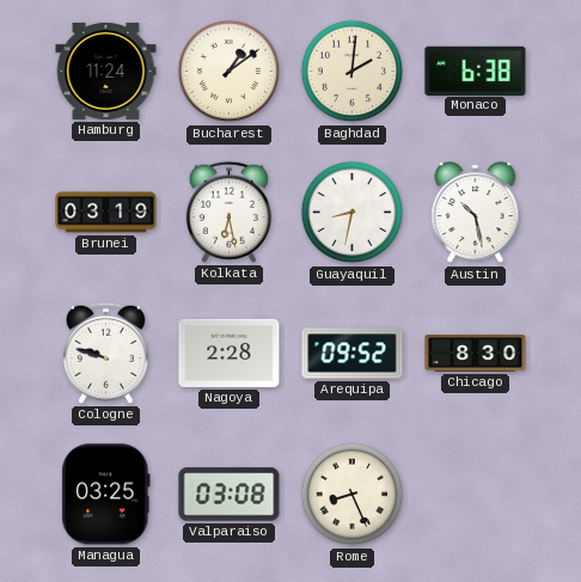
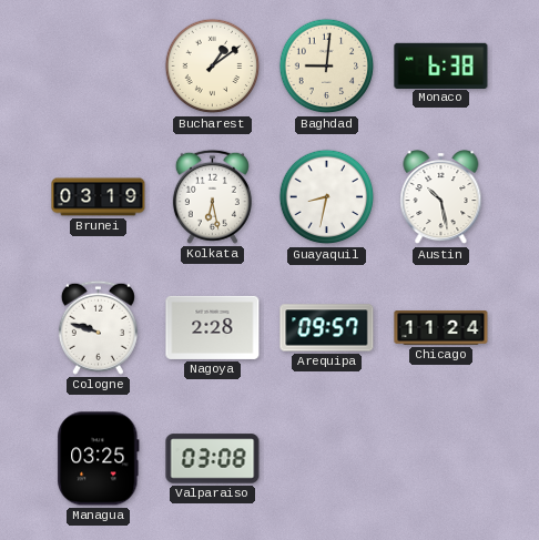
Hamburg: 11:24 -> none (106, 71)
Baghdad: 2:01 -> 9:01 (327, 67)
Arequipa: 09:52 -> 09:57 (327, 328)
Chicago: 8:30 -> 11:24 (441, 328)
Rome: 8:26 -> none (353, 495)
